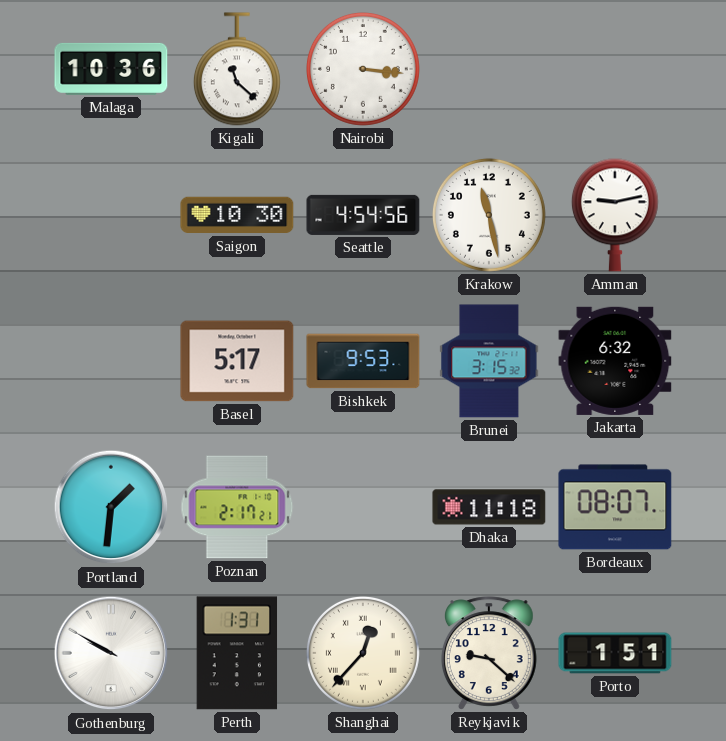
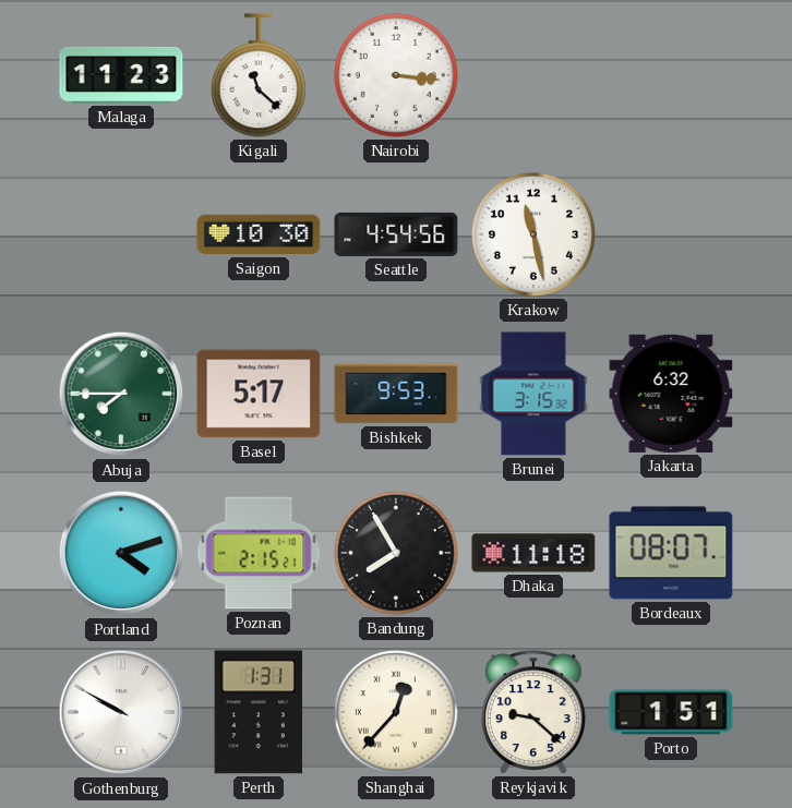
Malaga: 10:36 -> 11:23 (121, 75)
Amman: 9:13 -> none (615, 215)
Abuja: none -> 7:45 (121, 394)
Portland: 1:31 -> 4:12 (121, 553)
Poznan: 2:17 -> 2:15 (259, 553)
Bandung: none -> 7:55 (396, 553)
